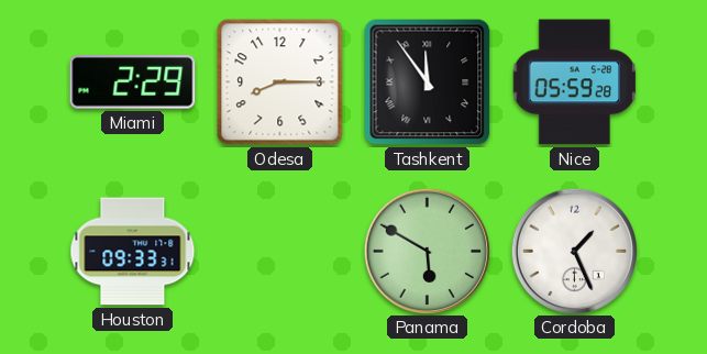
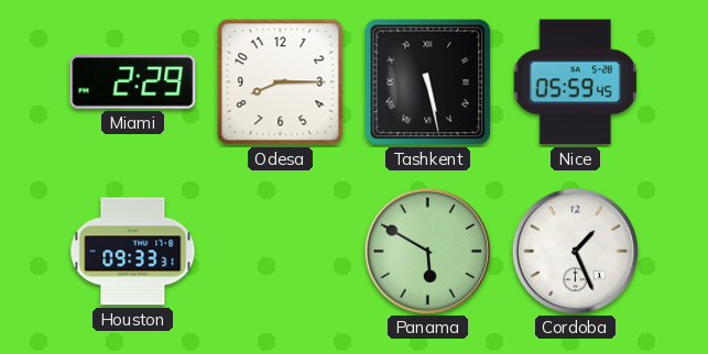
Tashkent: 11:54 -> 5:28 (428, 82)
Nice: 05:59:28 -> 05:59:45 (576, 82)
